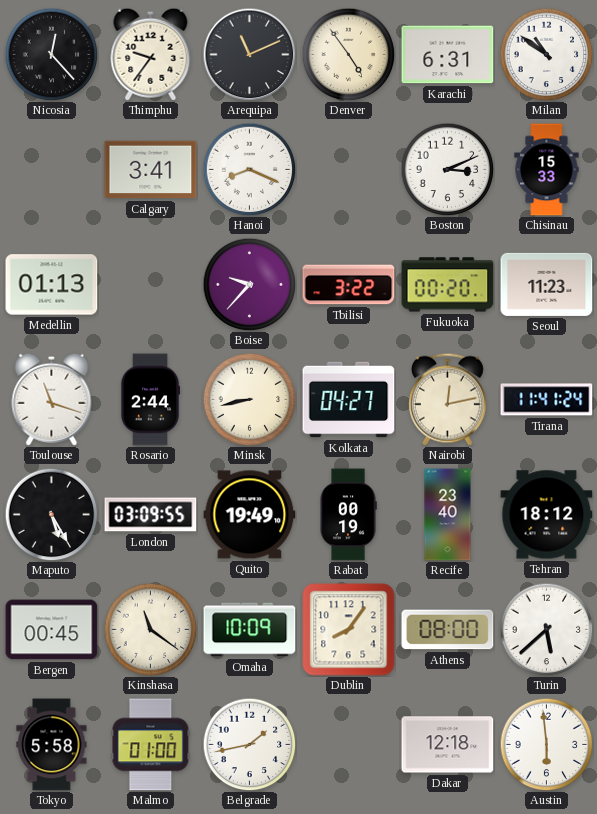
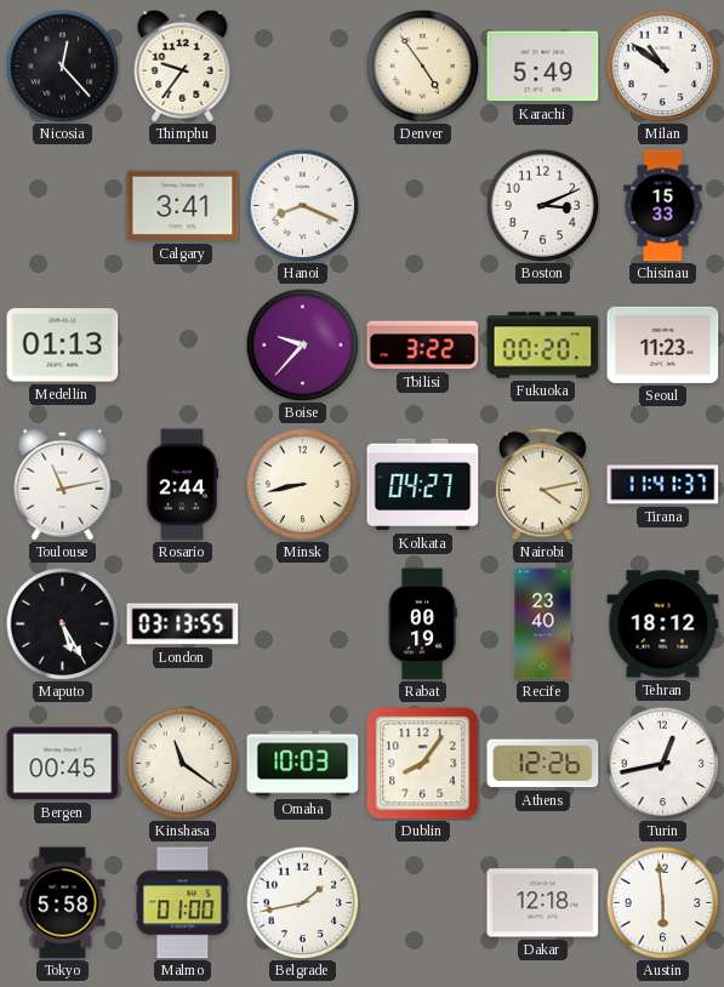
Arequipa: 11:11 -> none (249, 54)
Karachi: 6:31 -> 5:49 (543, 67)
Toulouse: 11:18 -> 11:13 (63, 484)
Nairobi: 12:13 -> 4:13 (542, 484)
Tirana: 11:41:24 -> 11:41:37 (663, 485)
London: 03:09 -> 03:13 (183, 624)
Quito: 19:49 -> none (250, 515)
Omaha: 10:09 -> 10:03 (303, 764)
Athens: 08:00 -> 12:26 (543, 764)
Turin: 5:38 -> 12:43 (662, 763)
